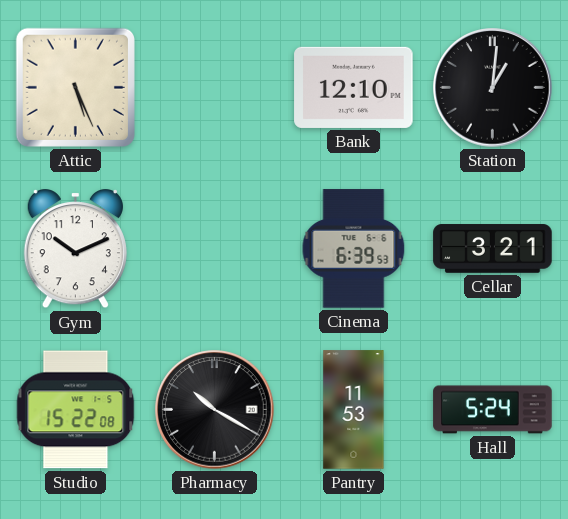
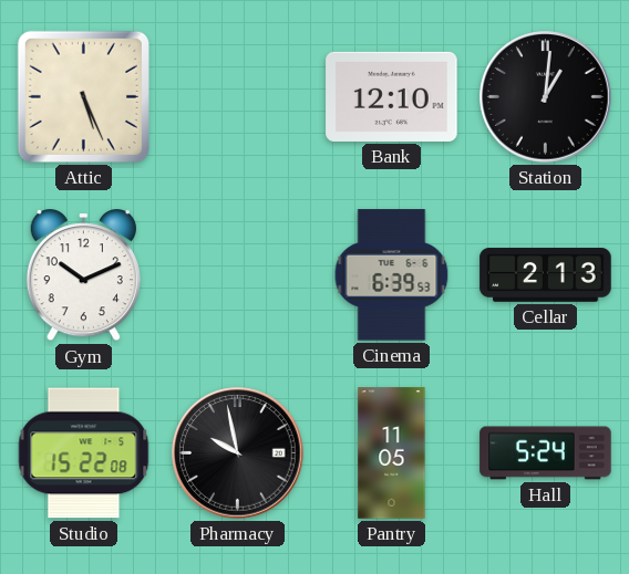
Cellar: 3:21 -> 2:13 (546, 275)
Pharmacy: 10:20 -> 9:58 (238, 453)
Pantry: 11:53 -> 11:05 (392, 453)
